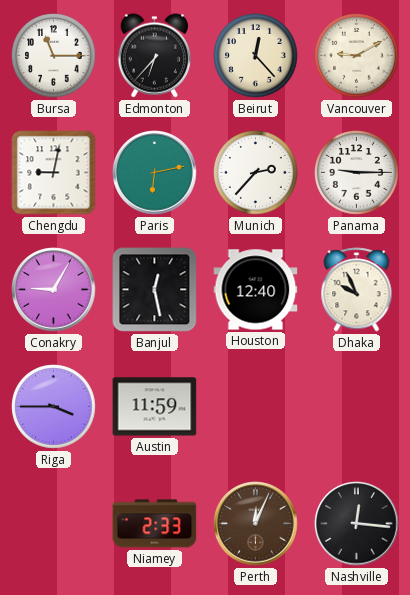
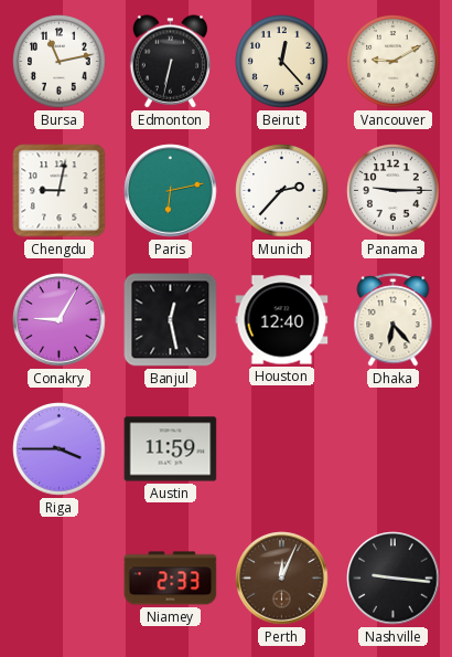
Bursa: 11:15 -> 11:13 (60, 62)
Edmonton: 6:37 -> 6:32 (171, 62)
Dhaka: 9:56 -> 6:23 (394, 320)
Nashville: 12:16 -> 9:16 (394, 579)
